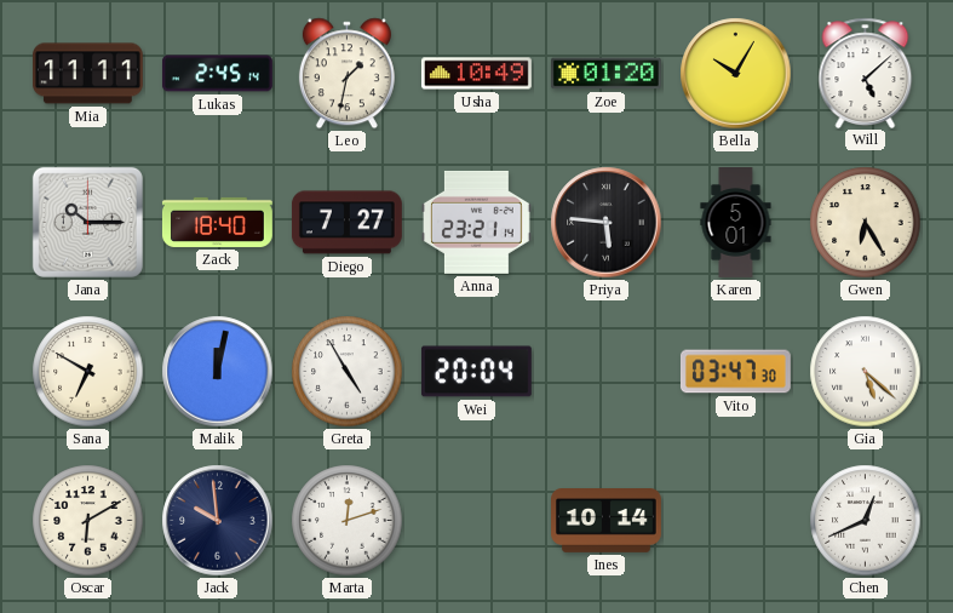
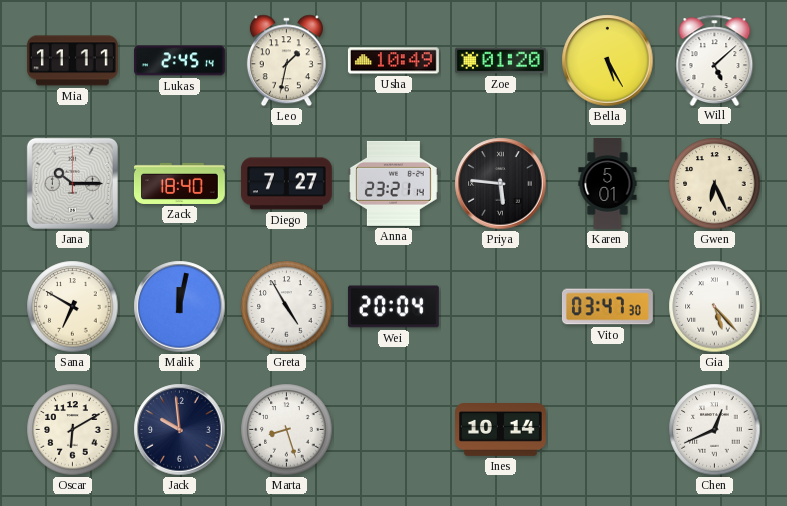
Bella: 10:05 -> 5:25 (608, 61)
Gwen: 6:25 -> 6:26 (715, 184)
Gia: 5:22 -> 5:23 (715, 307)
Marta: 12:12 -> 8:27 (287, 430)
